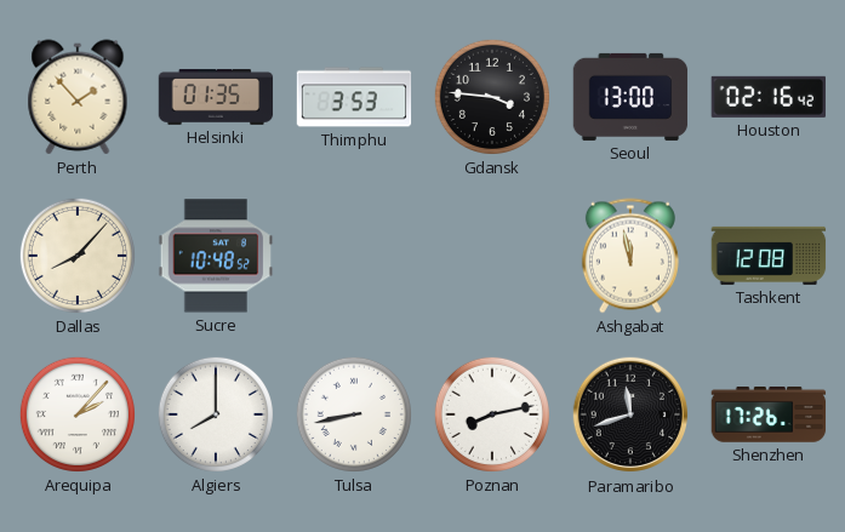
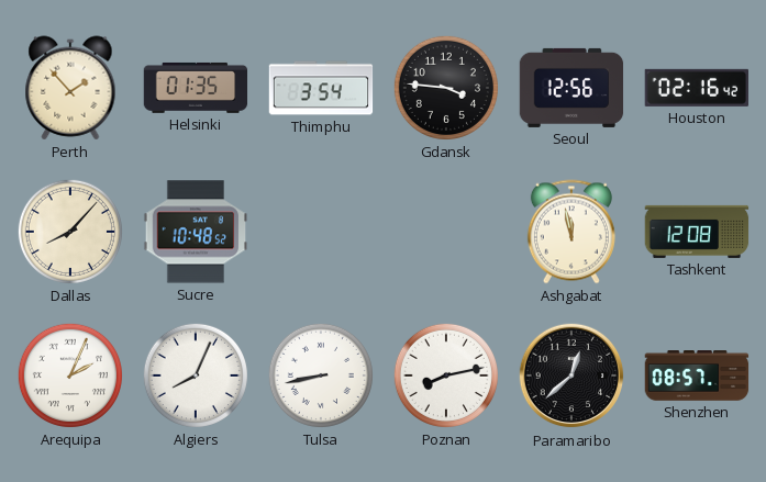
Thimphu: 3:53 -> 3:54 (321, 88)
Seoul: 13:00 -> 12:56 (571, 88)
Arequipa: 2:07 -> 2:04 (70, 375)
Algiers: 8:00 -> 8:04 (196, 375)
Paramaribo: 11:42 -> 12:38 (571, 375)
Shenzhen: 17:26 -> 08:57 (697, 377)
